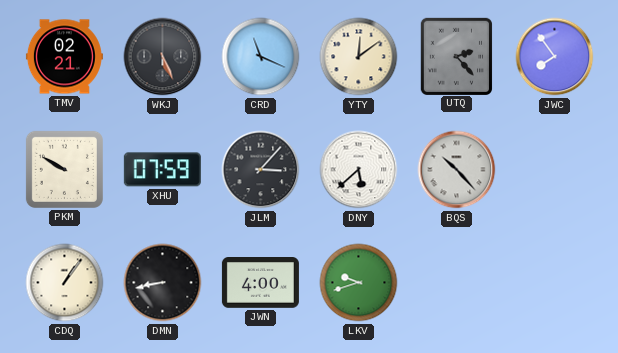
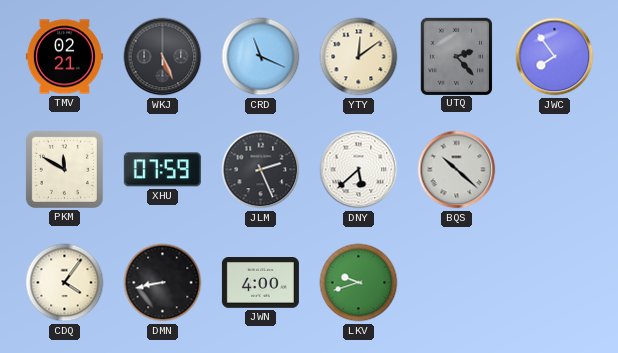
PKM: 9:50 -> 11:50 (64, 169)
JLM: 3:07 -> 2:26 (261, 170)
BQS: 10:23 -> 10:22 (457, 170)
CDQ: 1:06 -> 4:06 (65, 283)
